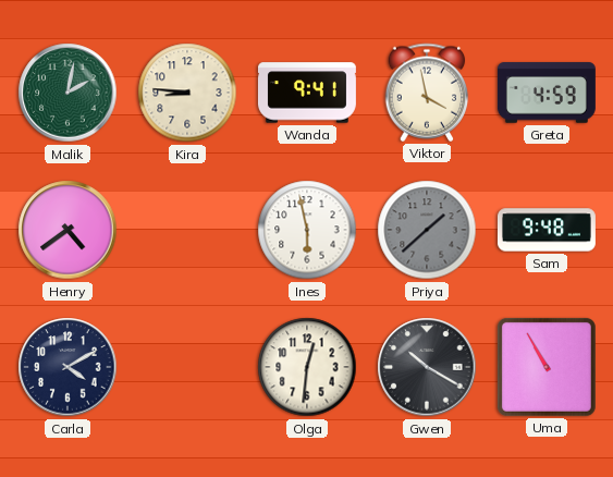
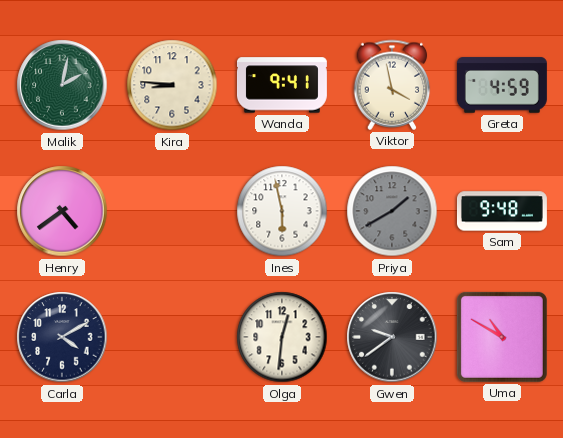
Priya: 1:38 -> 1:40 (392, 211)
Gwen: 10:20 -> 9:39 (392, 337)
Uma: 10:55 -> 10:50 (502, 337)
